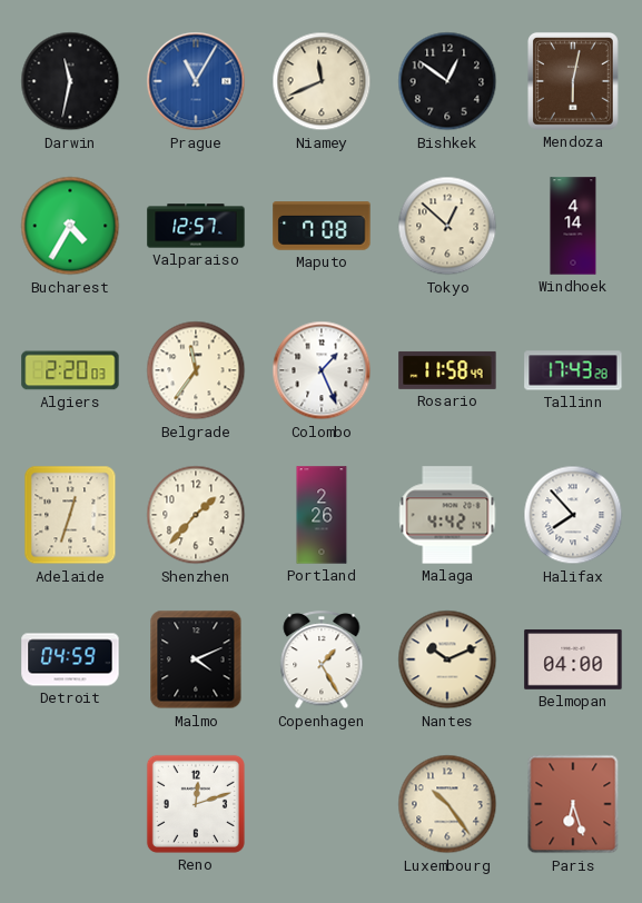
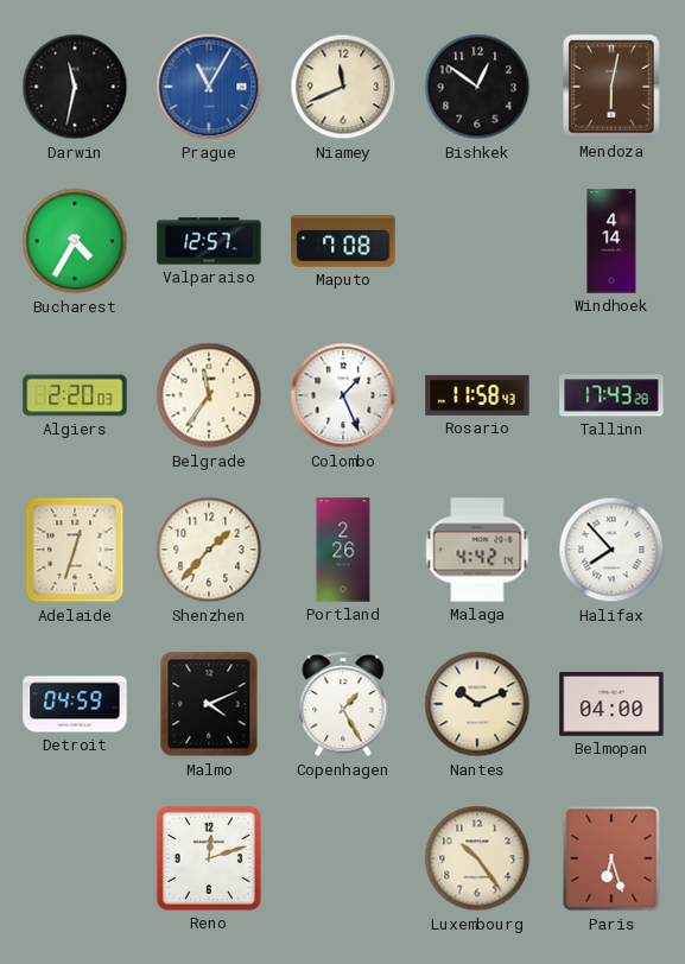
Tokyo: 12:52 -> none (447, 226)
Rosario: 11:58:49 -> 11:58:43 (477, 395)
